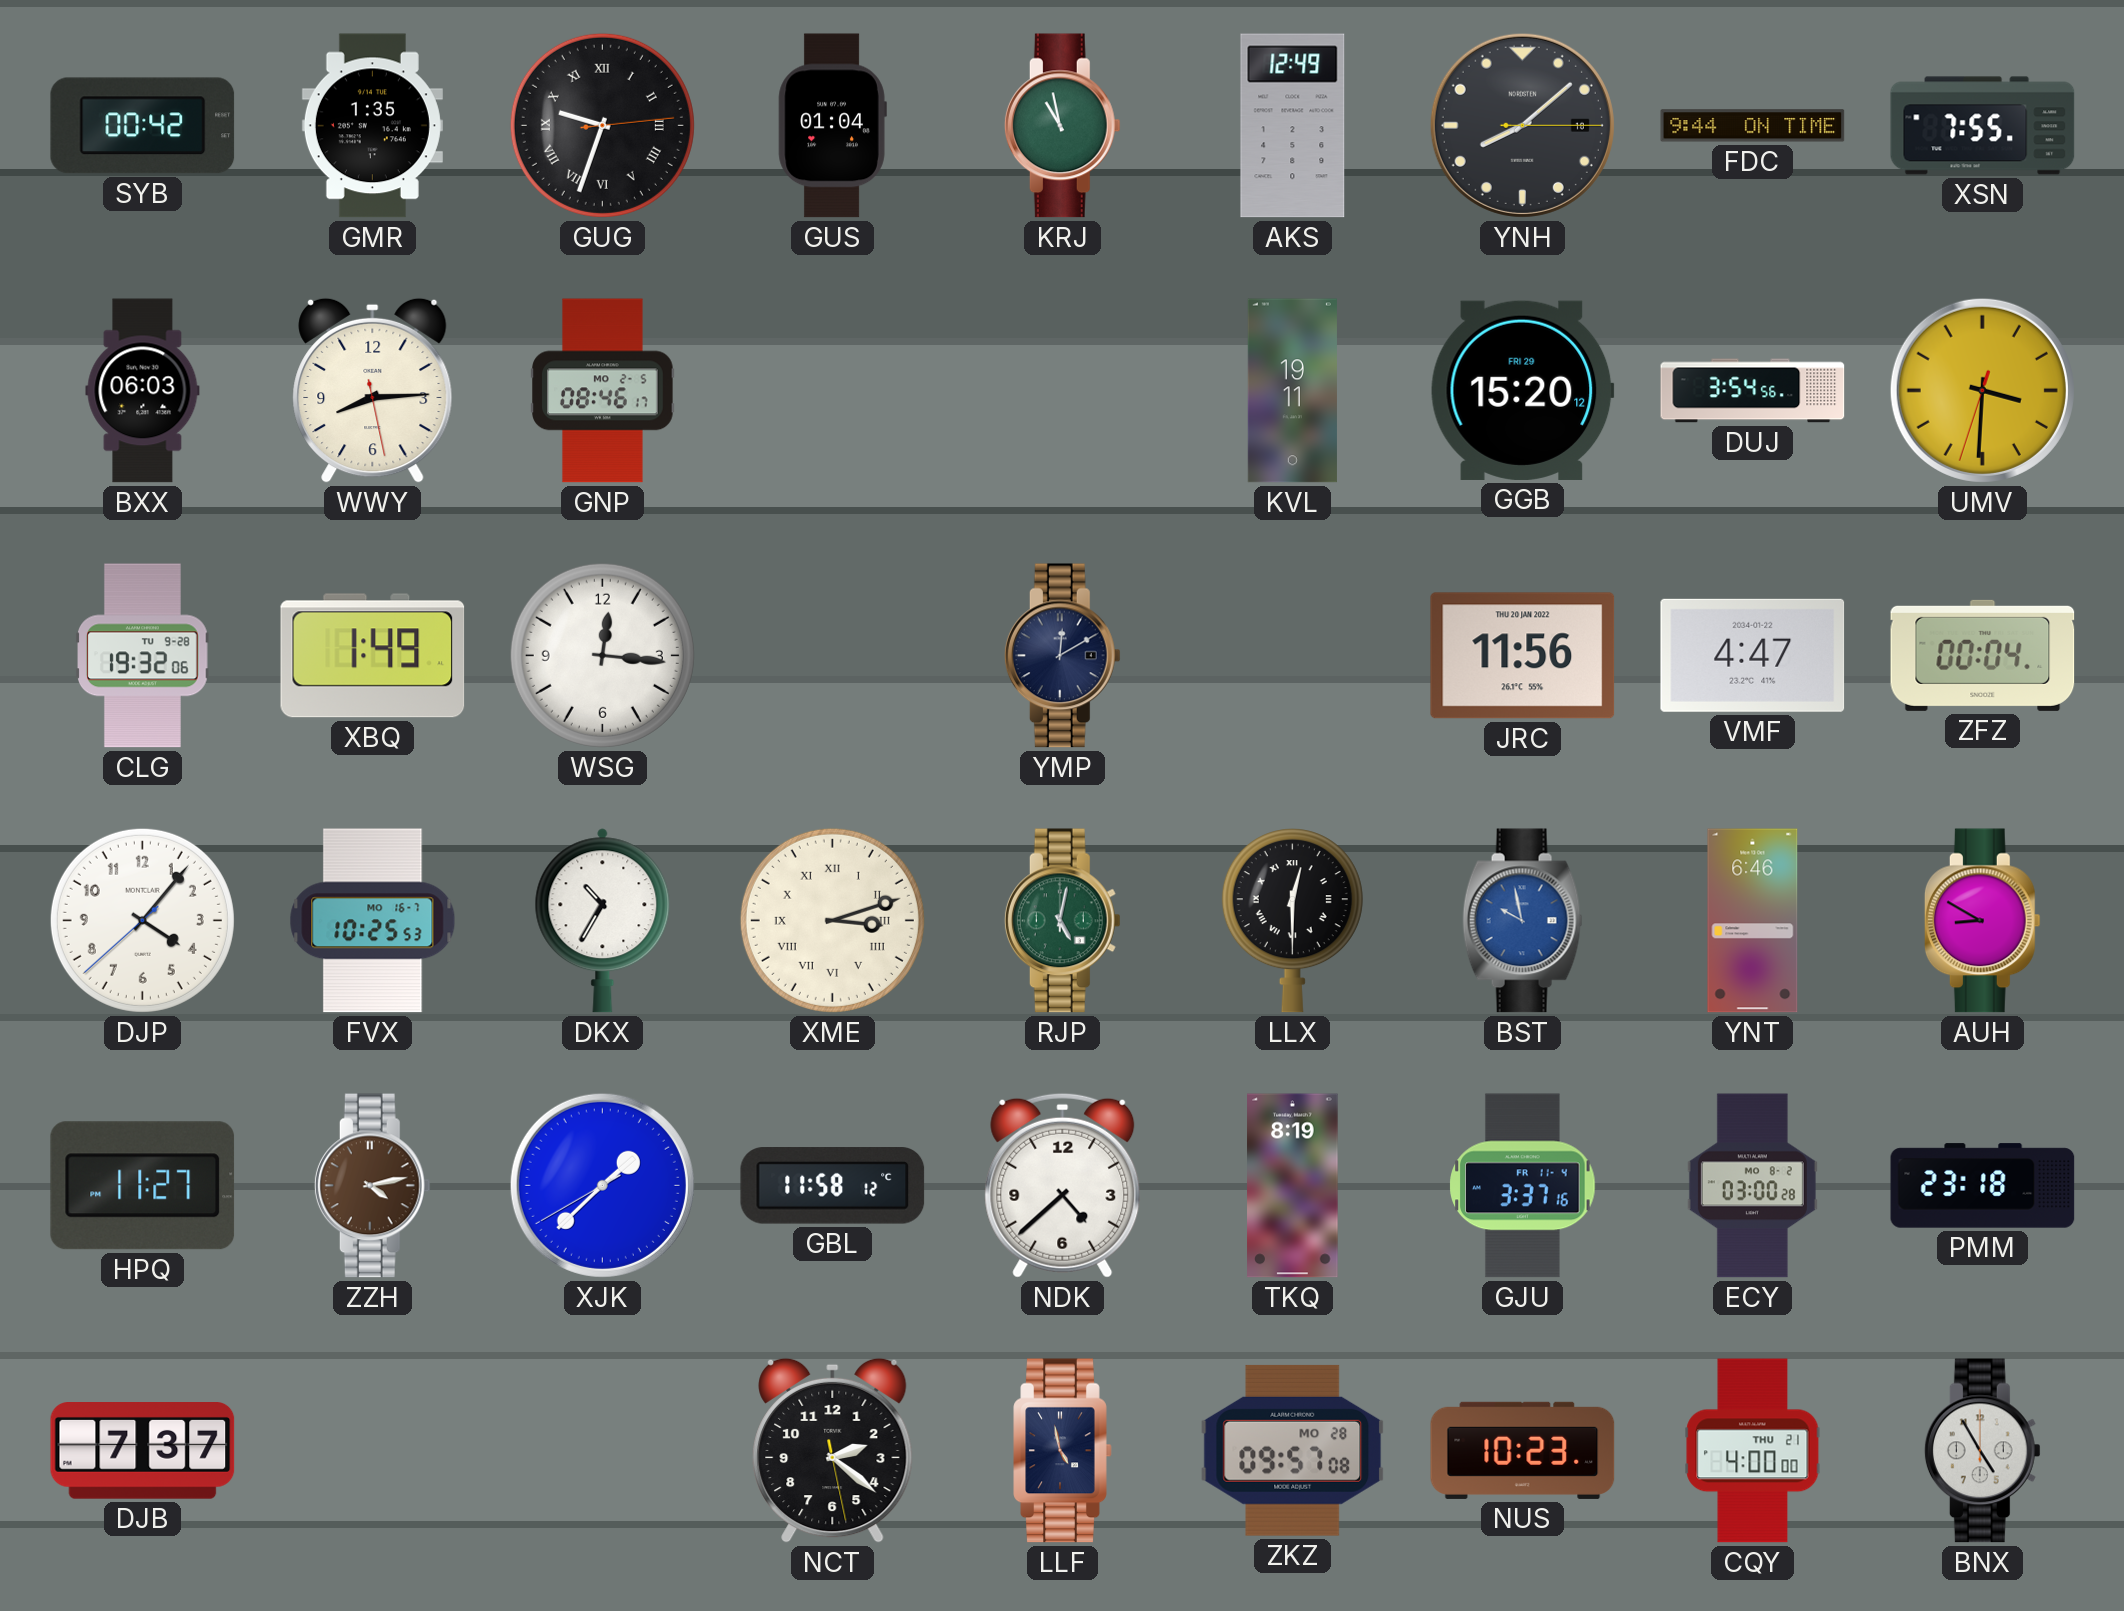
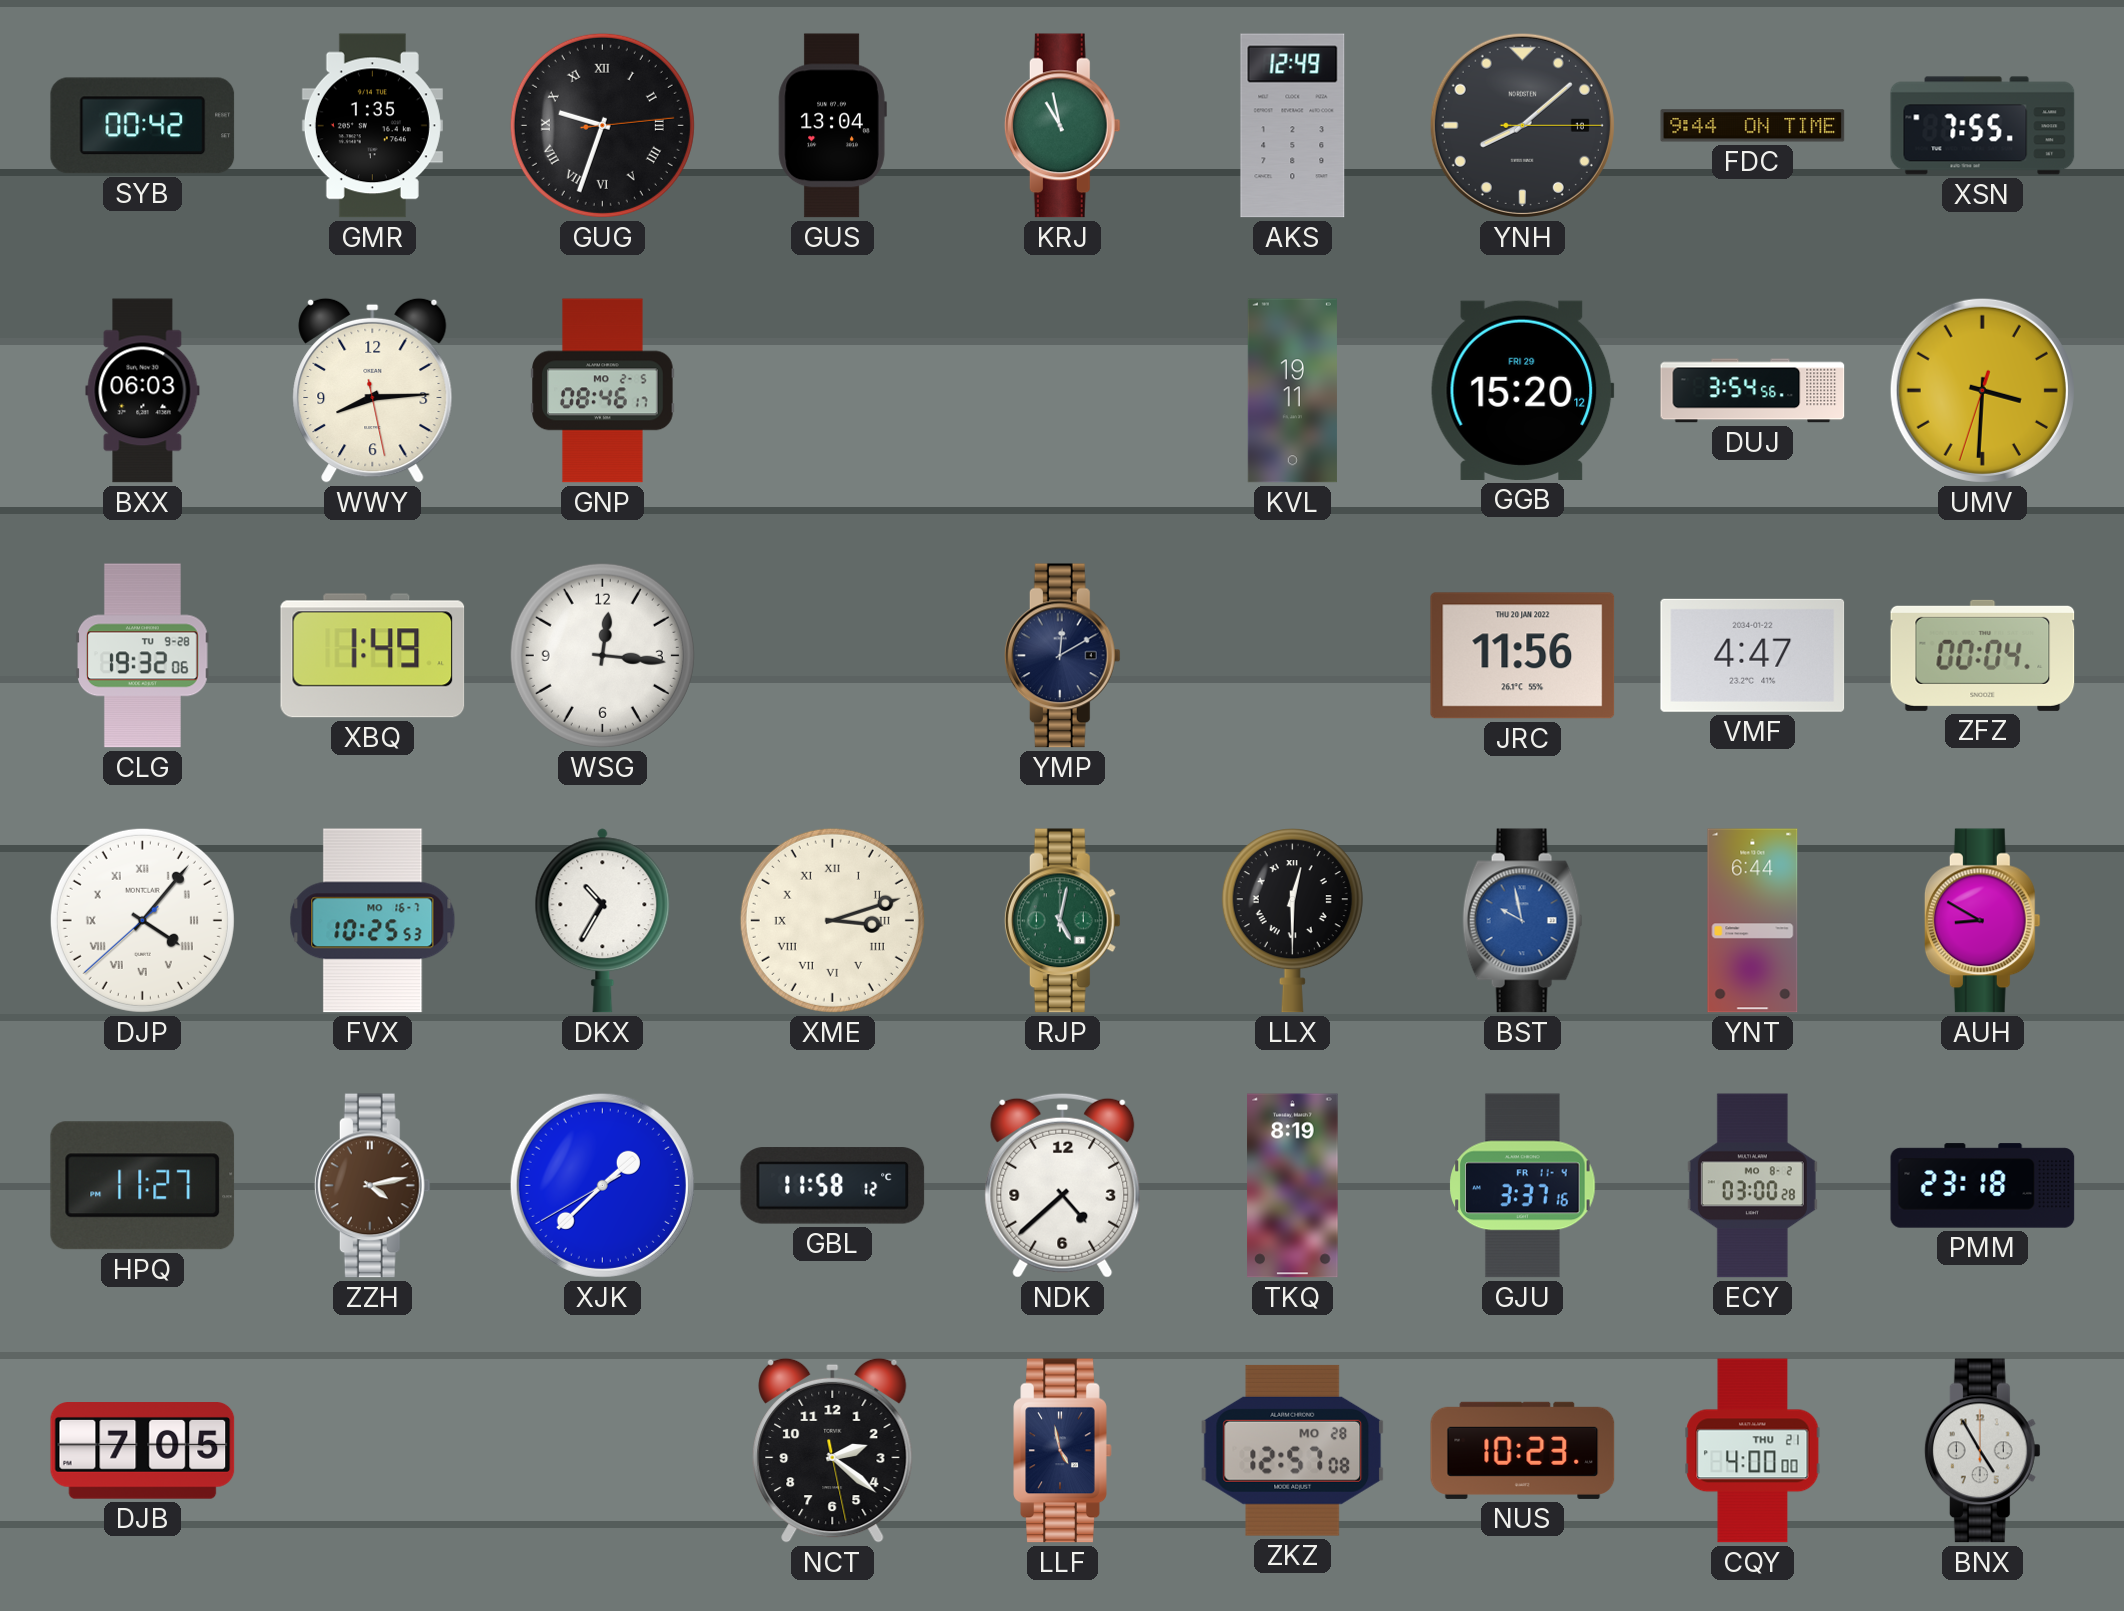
GUS: 01:04 -> 13:04 (832, 126)
DJP numerals: Arabic -> Roman (142, 920)
YNT: 6:46 -> 6:44 (1753, 921)
DJB: 7:37 -> 7:05 (143, 1451)
ZKZ: 09:57 -> 12:57 (1293, 1450)
